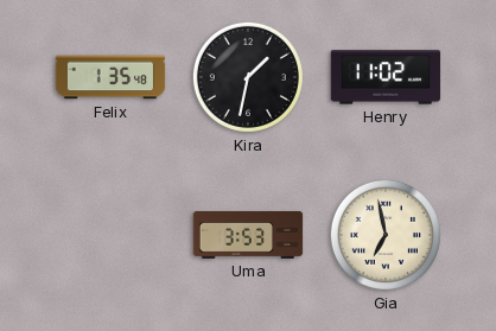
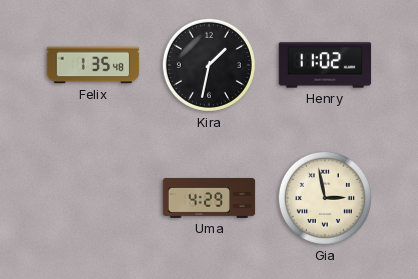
Uma: 3:53 -> 4:29 (209, 198)
Gia: 6:58 -> 2:58 (325, 198)
